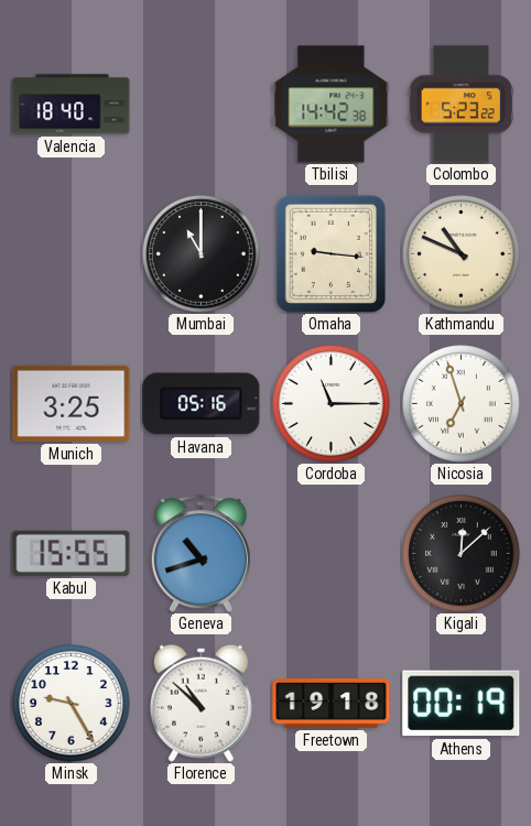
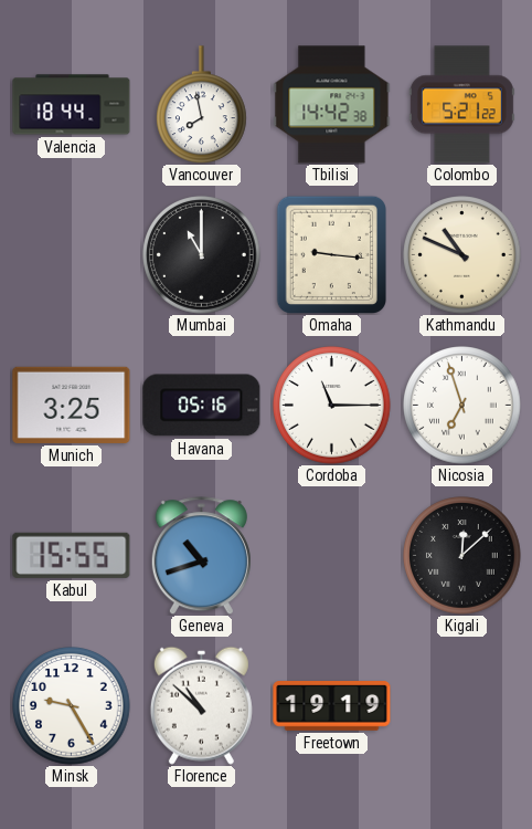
Valencia: 18:40 -> 18:44 (72, 105)
Vancouver: none -> 7:58 (202, 105)
Colombo: 5:23 -> 5:21 (461, 105)
Freetown: 19:18 -> 19:19 (332, 706)
Athens: 00:19 -> none (462, 704)
